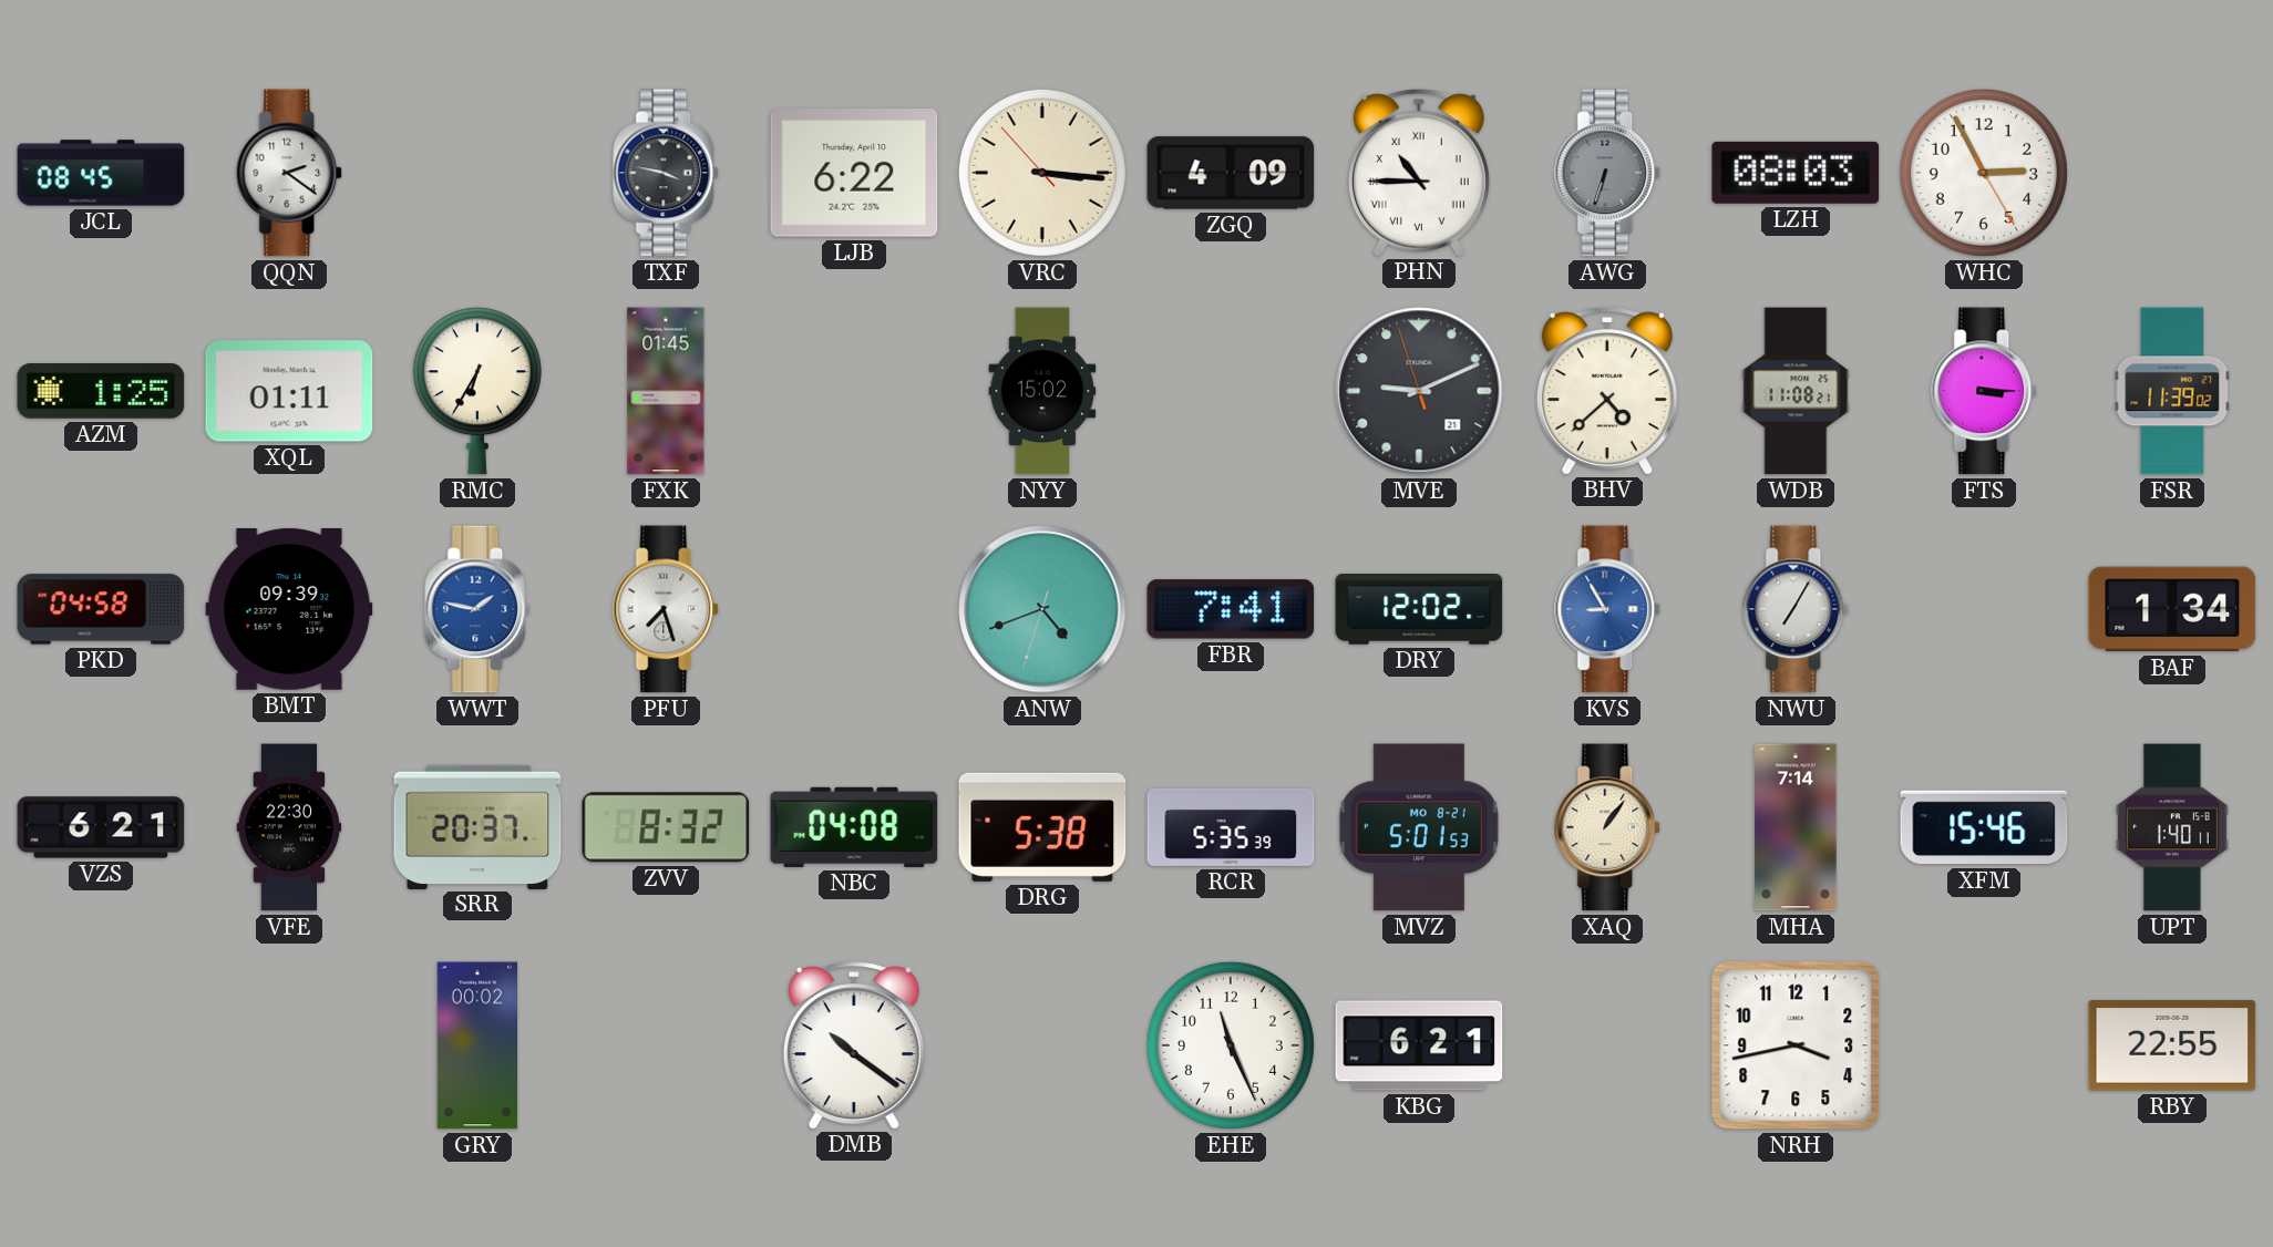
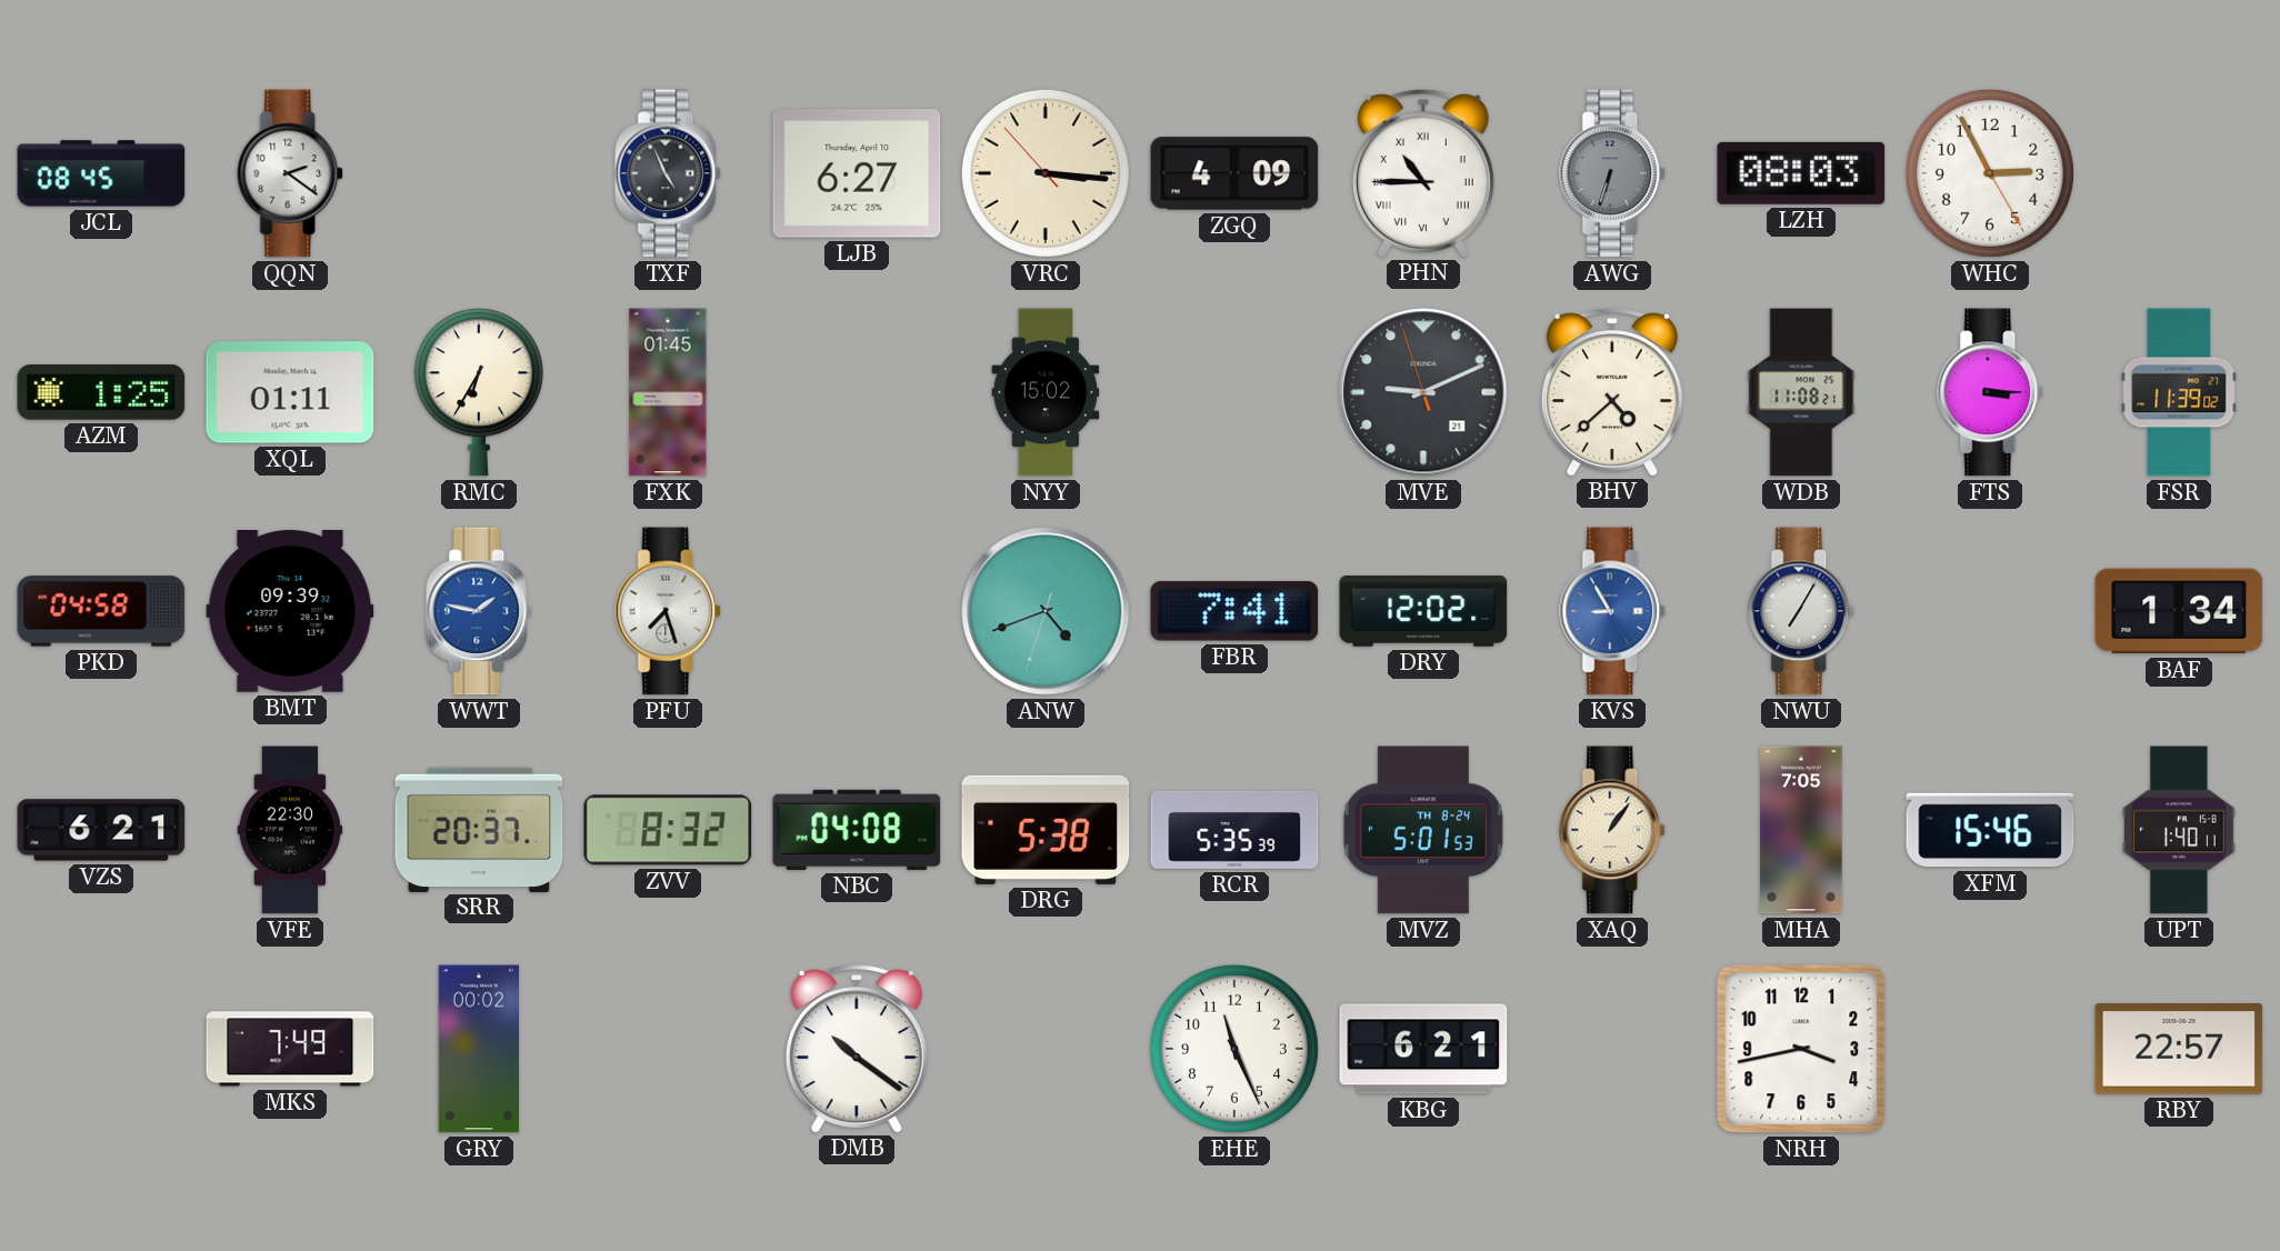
TXF: 3:47 -> 4:56 (669, 173)
LJB: 6:22 -> 6:27 (857, 173)
MVZ date: MO 8-21 -> TH 8-24 (1423, 830)
MHA: 7:14 -> 7:05 (1801, 830)
MKS: none -> 7:49 (290, 1049)
RBY: 22:55 -> 22:57 (2179, 1049)
